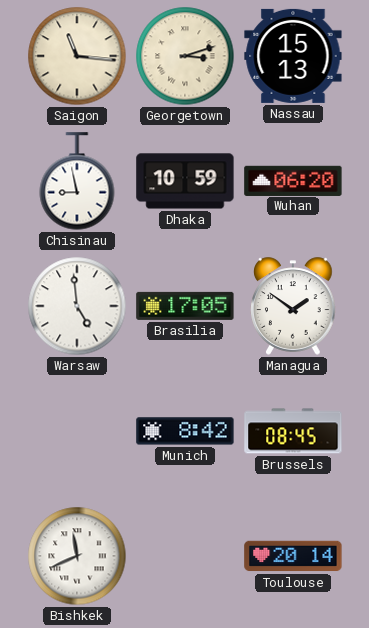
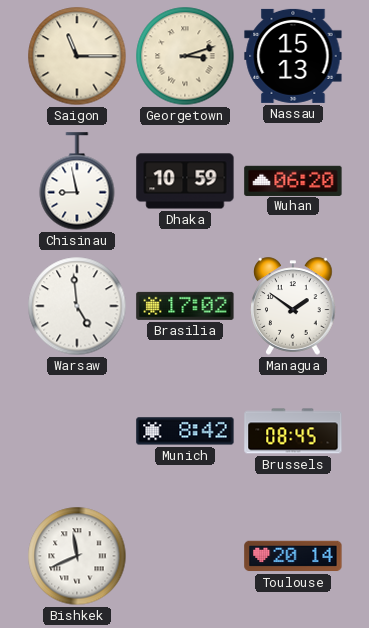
Saigon: 11:16 -> 11:15 (77, 56)
Brasilia: 17:05 -> 17:02 (185, 306)
